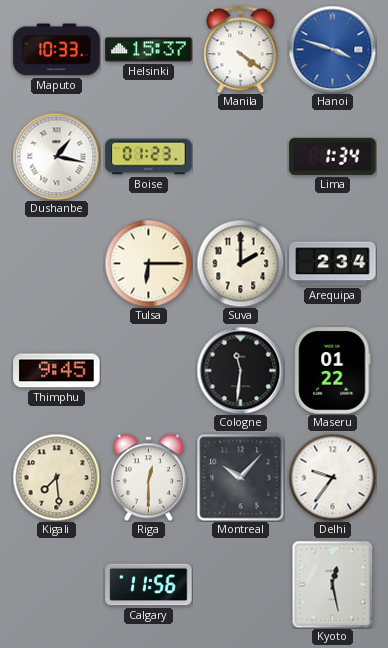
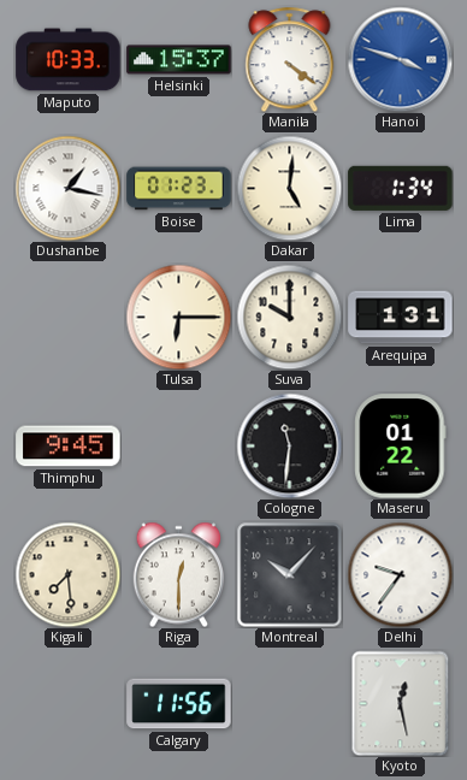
Dakar: none -> 5:01 (289, 188)
Suva: 2:00 -> 10:00 (289, 317)
Arequipa: 2:34 -> 1:31 (401, 318)
